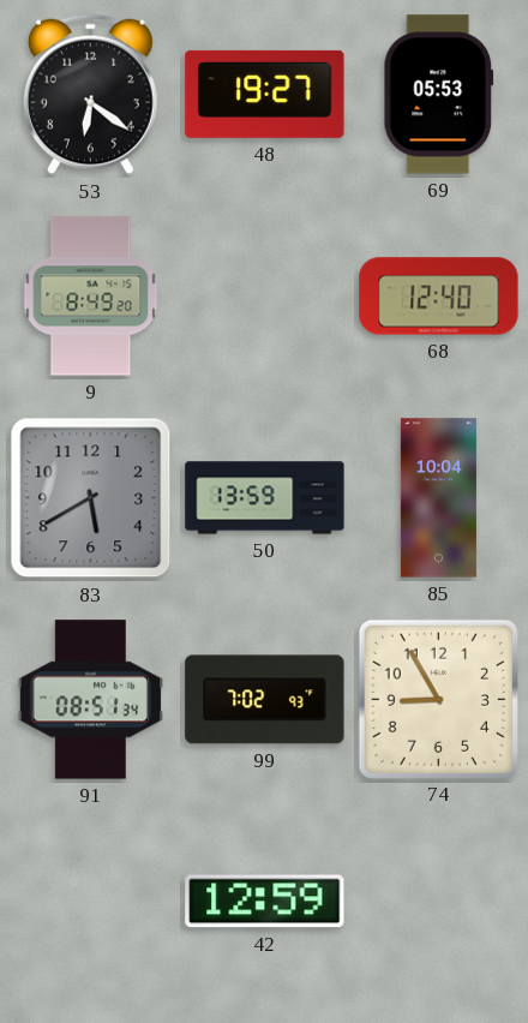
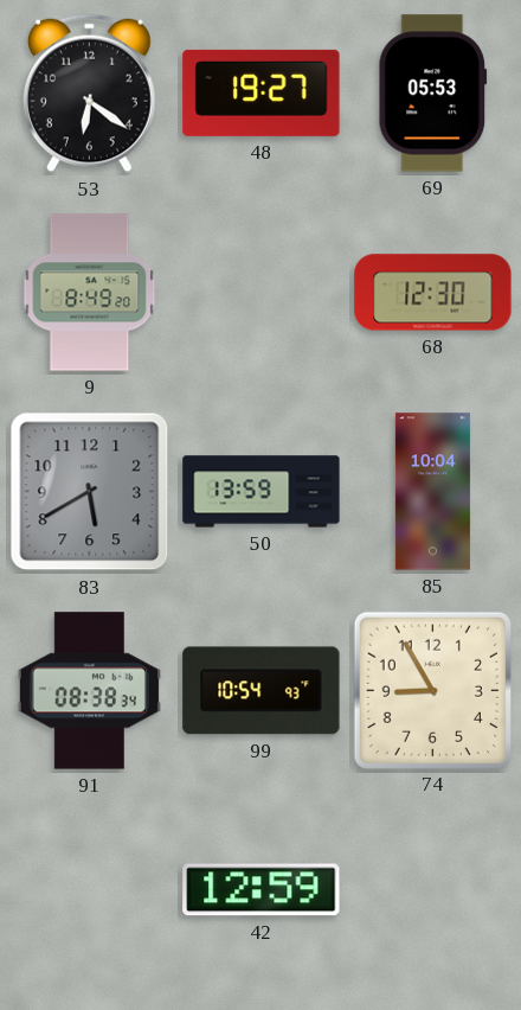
68: 12:40 -> 12:30 (433, 293)
91: 08:51 -> 08:38 (89, 691)
99: 7:02 -> 10:54 (262, 691)
